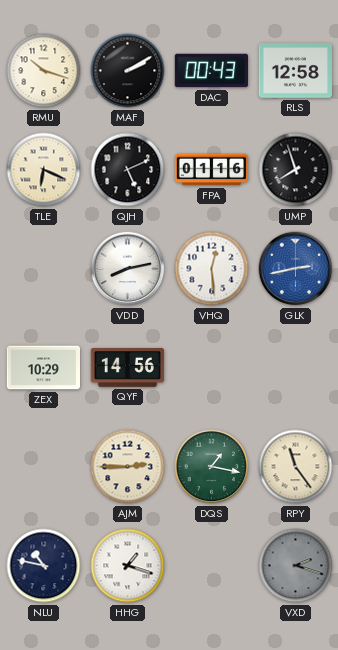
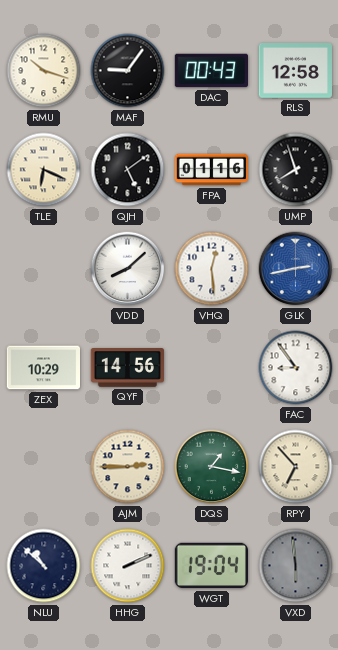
MAF: 2:10 -> 9:06 (128, 71)
QJH: 5:11 -> 5:09 (128, 170)
VDD: 8:13 -> 8:08 (128, 269)
FAC: none -> 8:54 (296, 368)
RPY: 11:24 -> 6:53 (296, 467)
NLU: 10:47 -> 10:52 (44, 566)
HHG: 1:18 -> 2:11 (128, 566)
WGT: none -> 19:04 (211, 566)
VXD: 2:18 -> 5:59 (296, 566)
